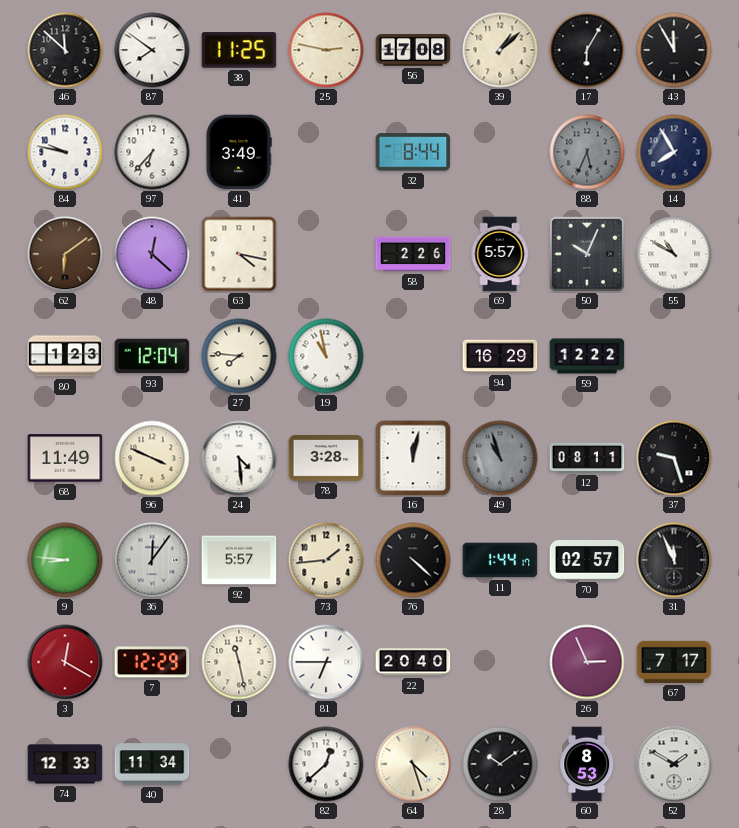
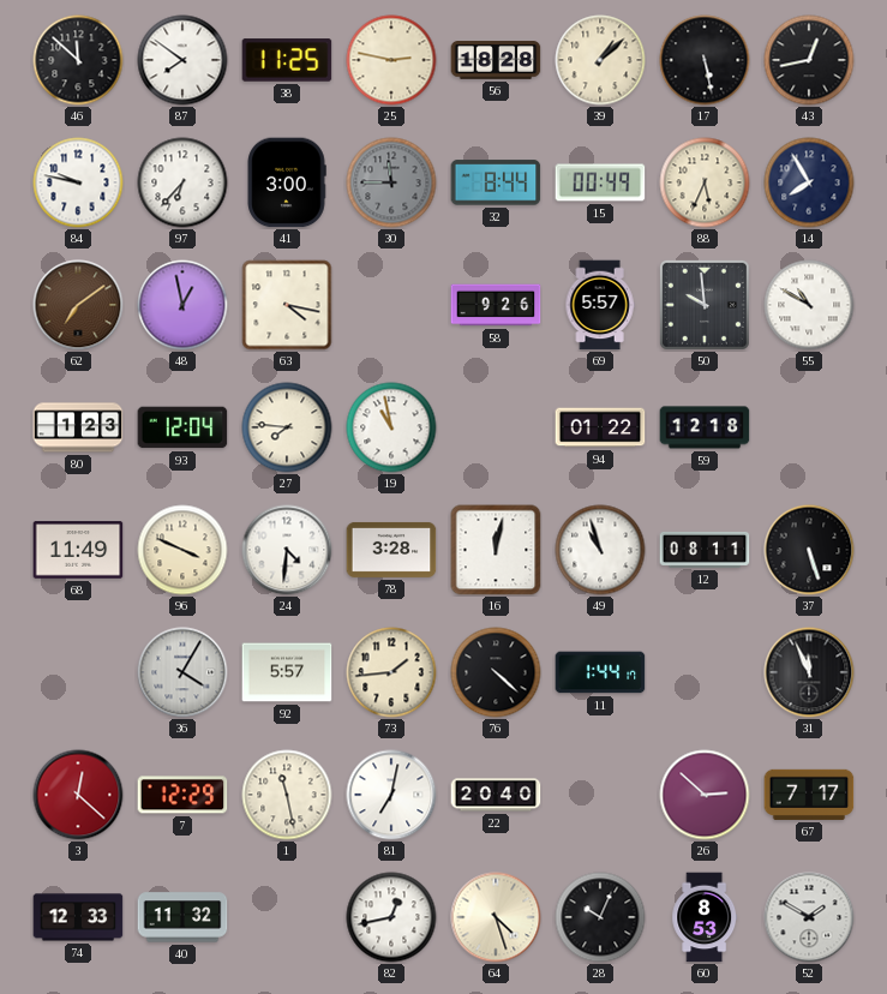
56: 17:08 -> 18:28 (496, 60)
17: 6:05 -> 5:28 (705, 60)
43: 11:55 -> 12:43 (809, 60)
41: 3:49 -> 3:00 (287, 182)
30: none -> 11:45 (391, 182)
15: none -> 00:49 (600, 182)
88 dial: grey -> cream (705, 182)
62: 6:09 -> 7:09 (78, 305)
48: 12:22 -> 12:58 (182, 305)
58: 2:26 -> 9:26 (496, 305)
50: 10:04 -> 9:59 (705, 305)
94: 16:29 -> 01:22 (600, 427)
59: 12:22 -> 12:18 (705, 427)
24: 4:29 -> 4:31 (287, 550)
49 dial: grey -> white (600, 550)
37: 9:27 -> 5:27 (809, 550)
9: 8:46 -> none (65, 560)
36: 12:06 -> 4:05 (182, 672)
70: 02:57 -> none (587, 561)
3: 12:20 -> 12:22 (78, 795)
81: 6:45 -> 7:02 (391, 795)
26: 2:56 -> 2:52 (705, 795)
40: 11:34 -> 11:32 (182, 917)
82: 12:38 -> 12:43 (391, 917)
28: 10:09 -> 10:04 (600, 917)
